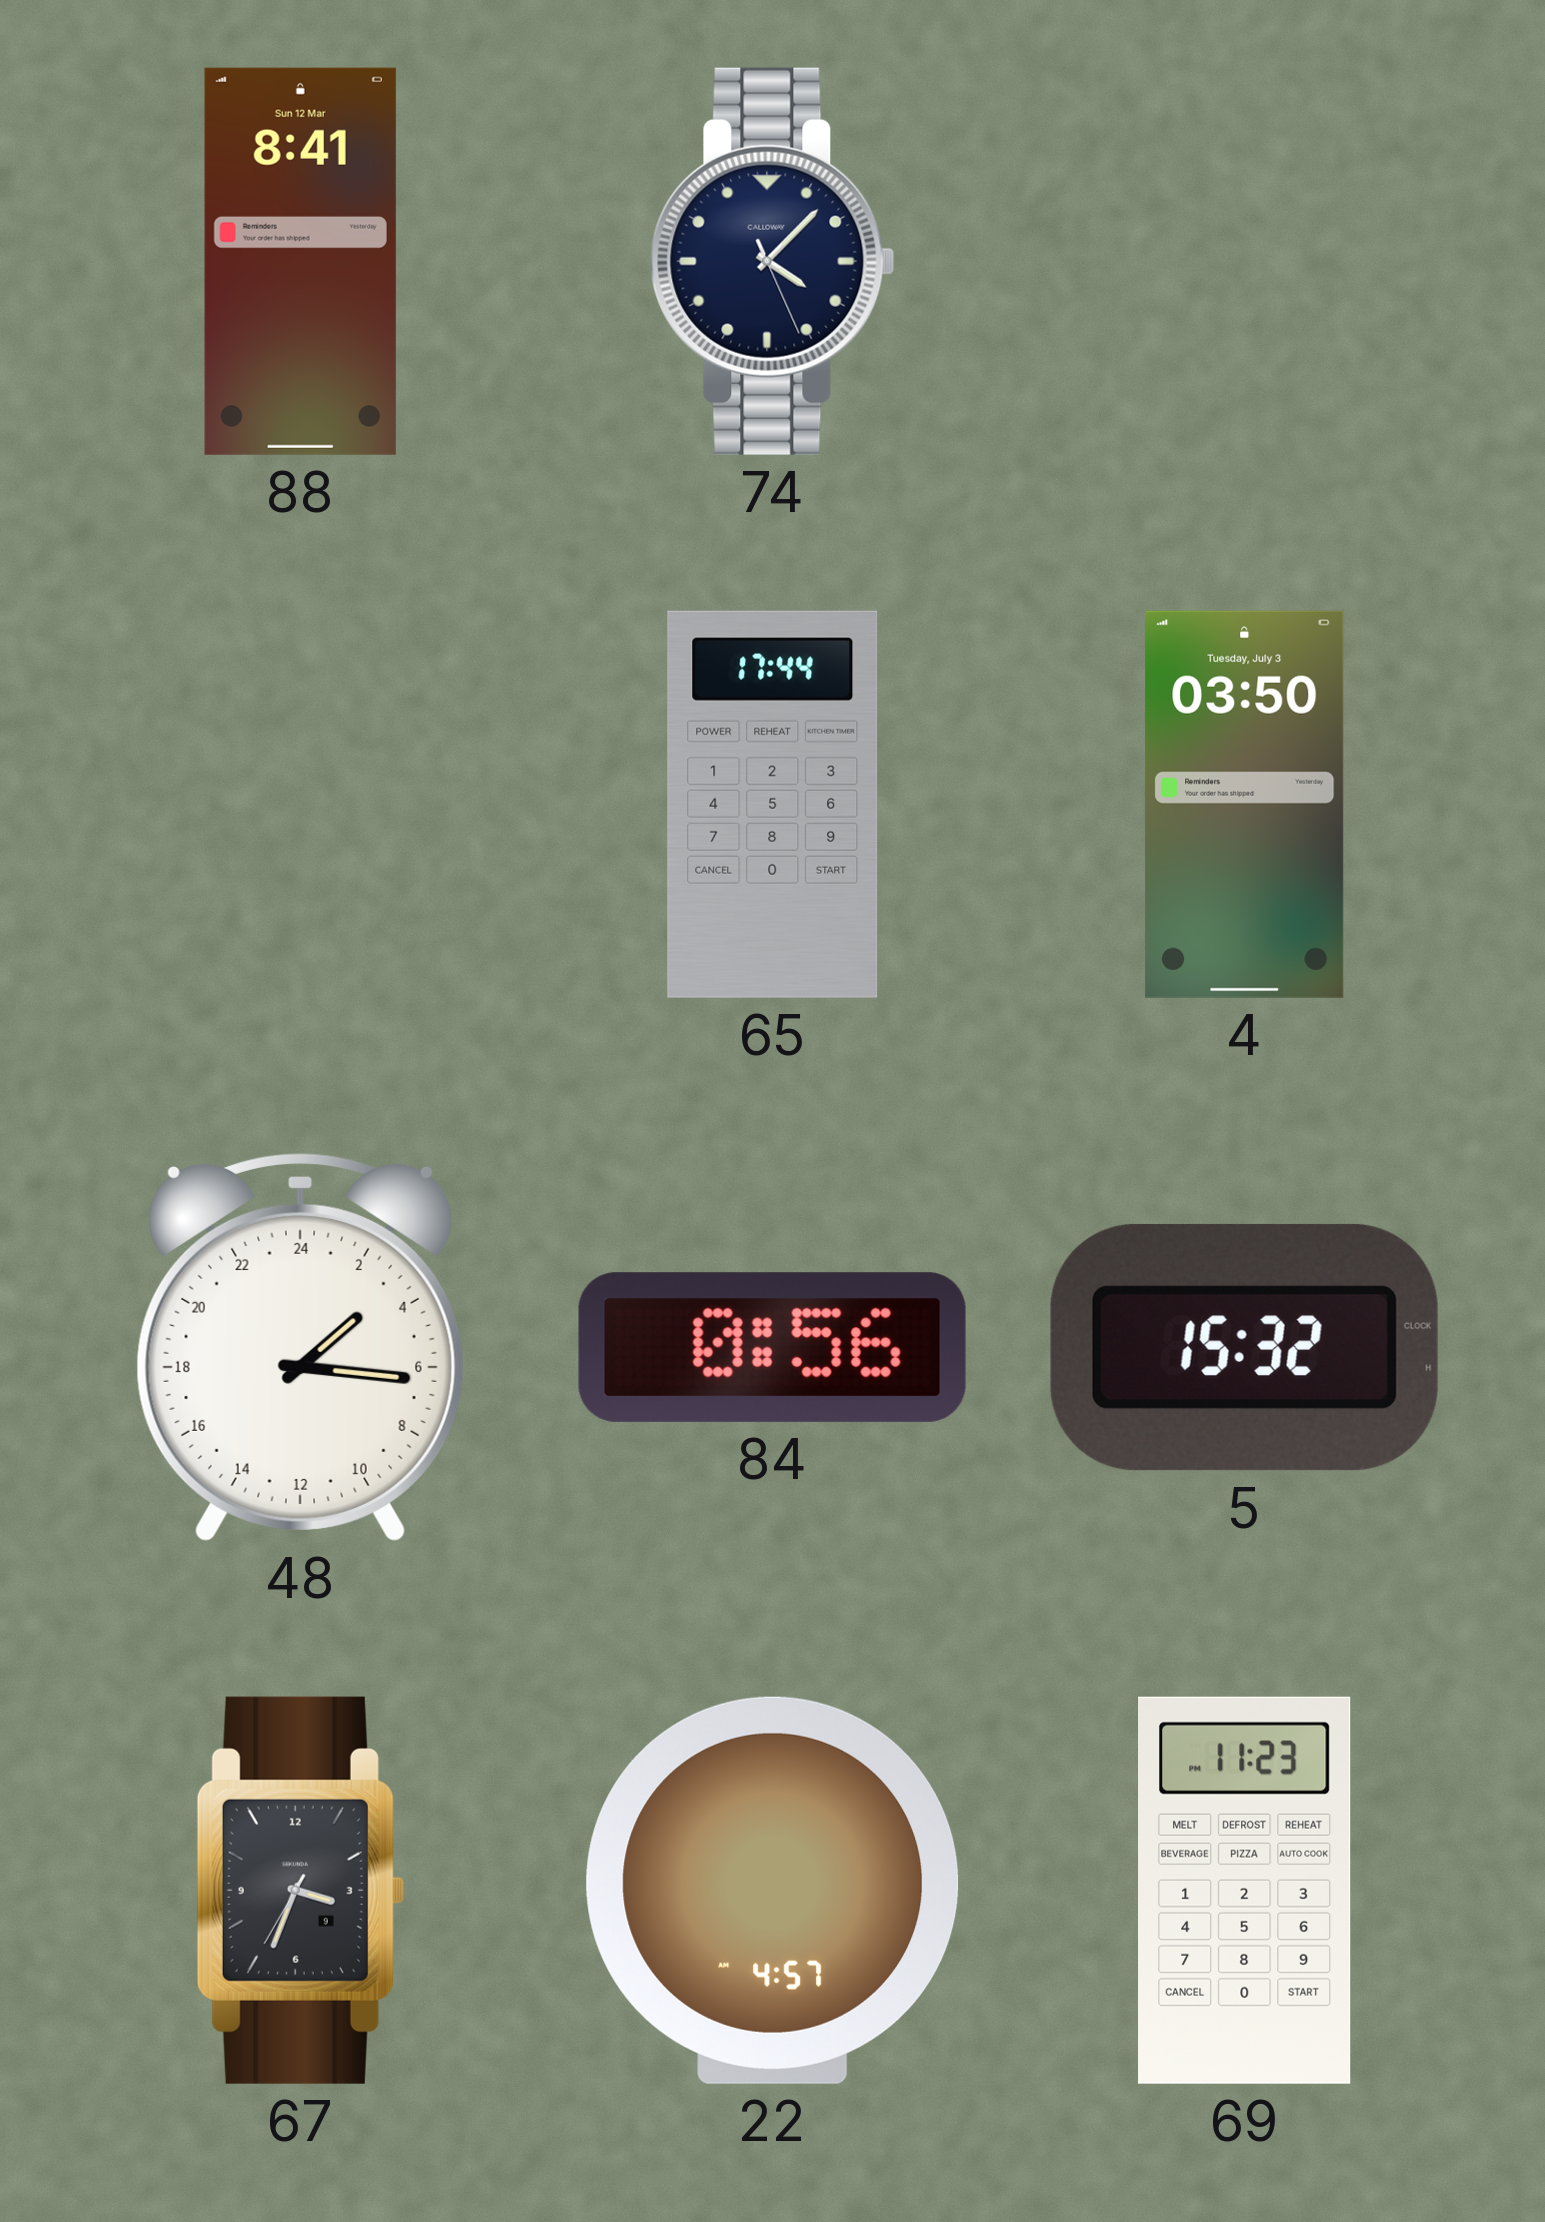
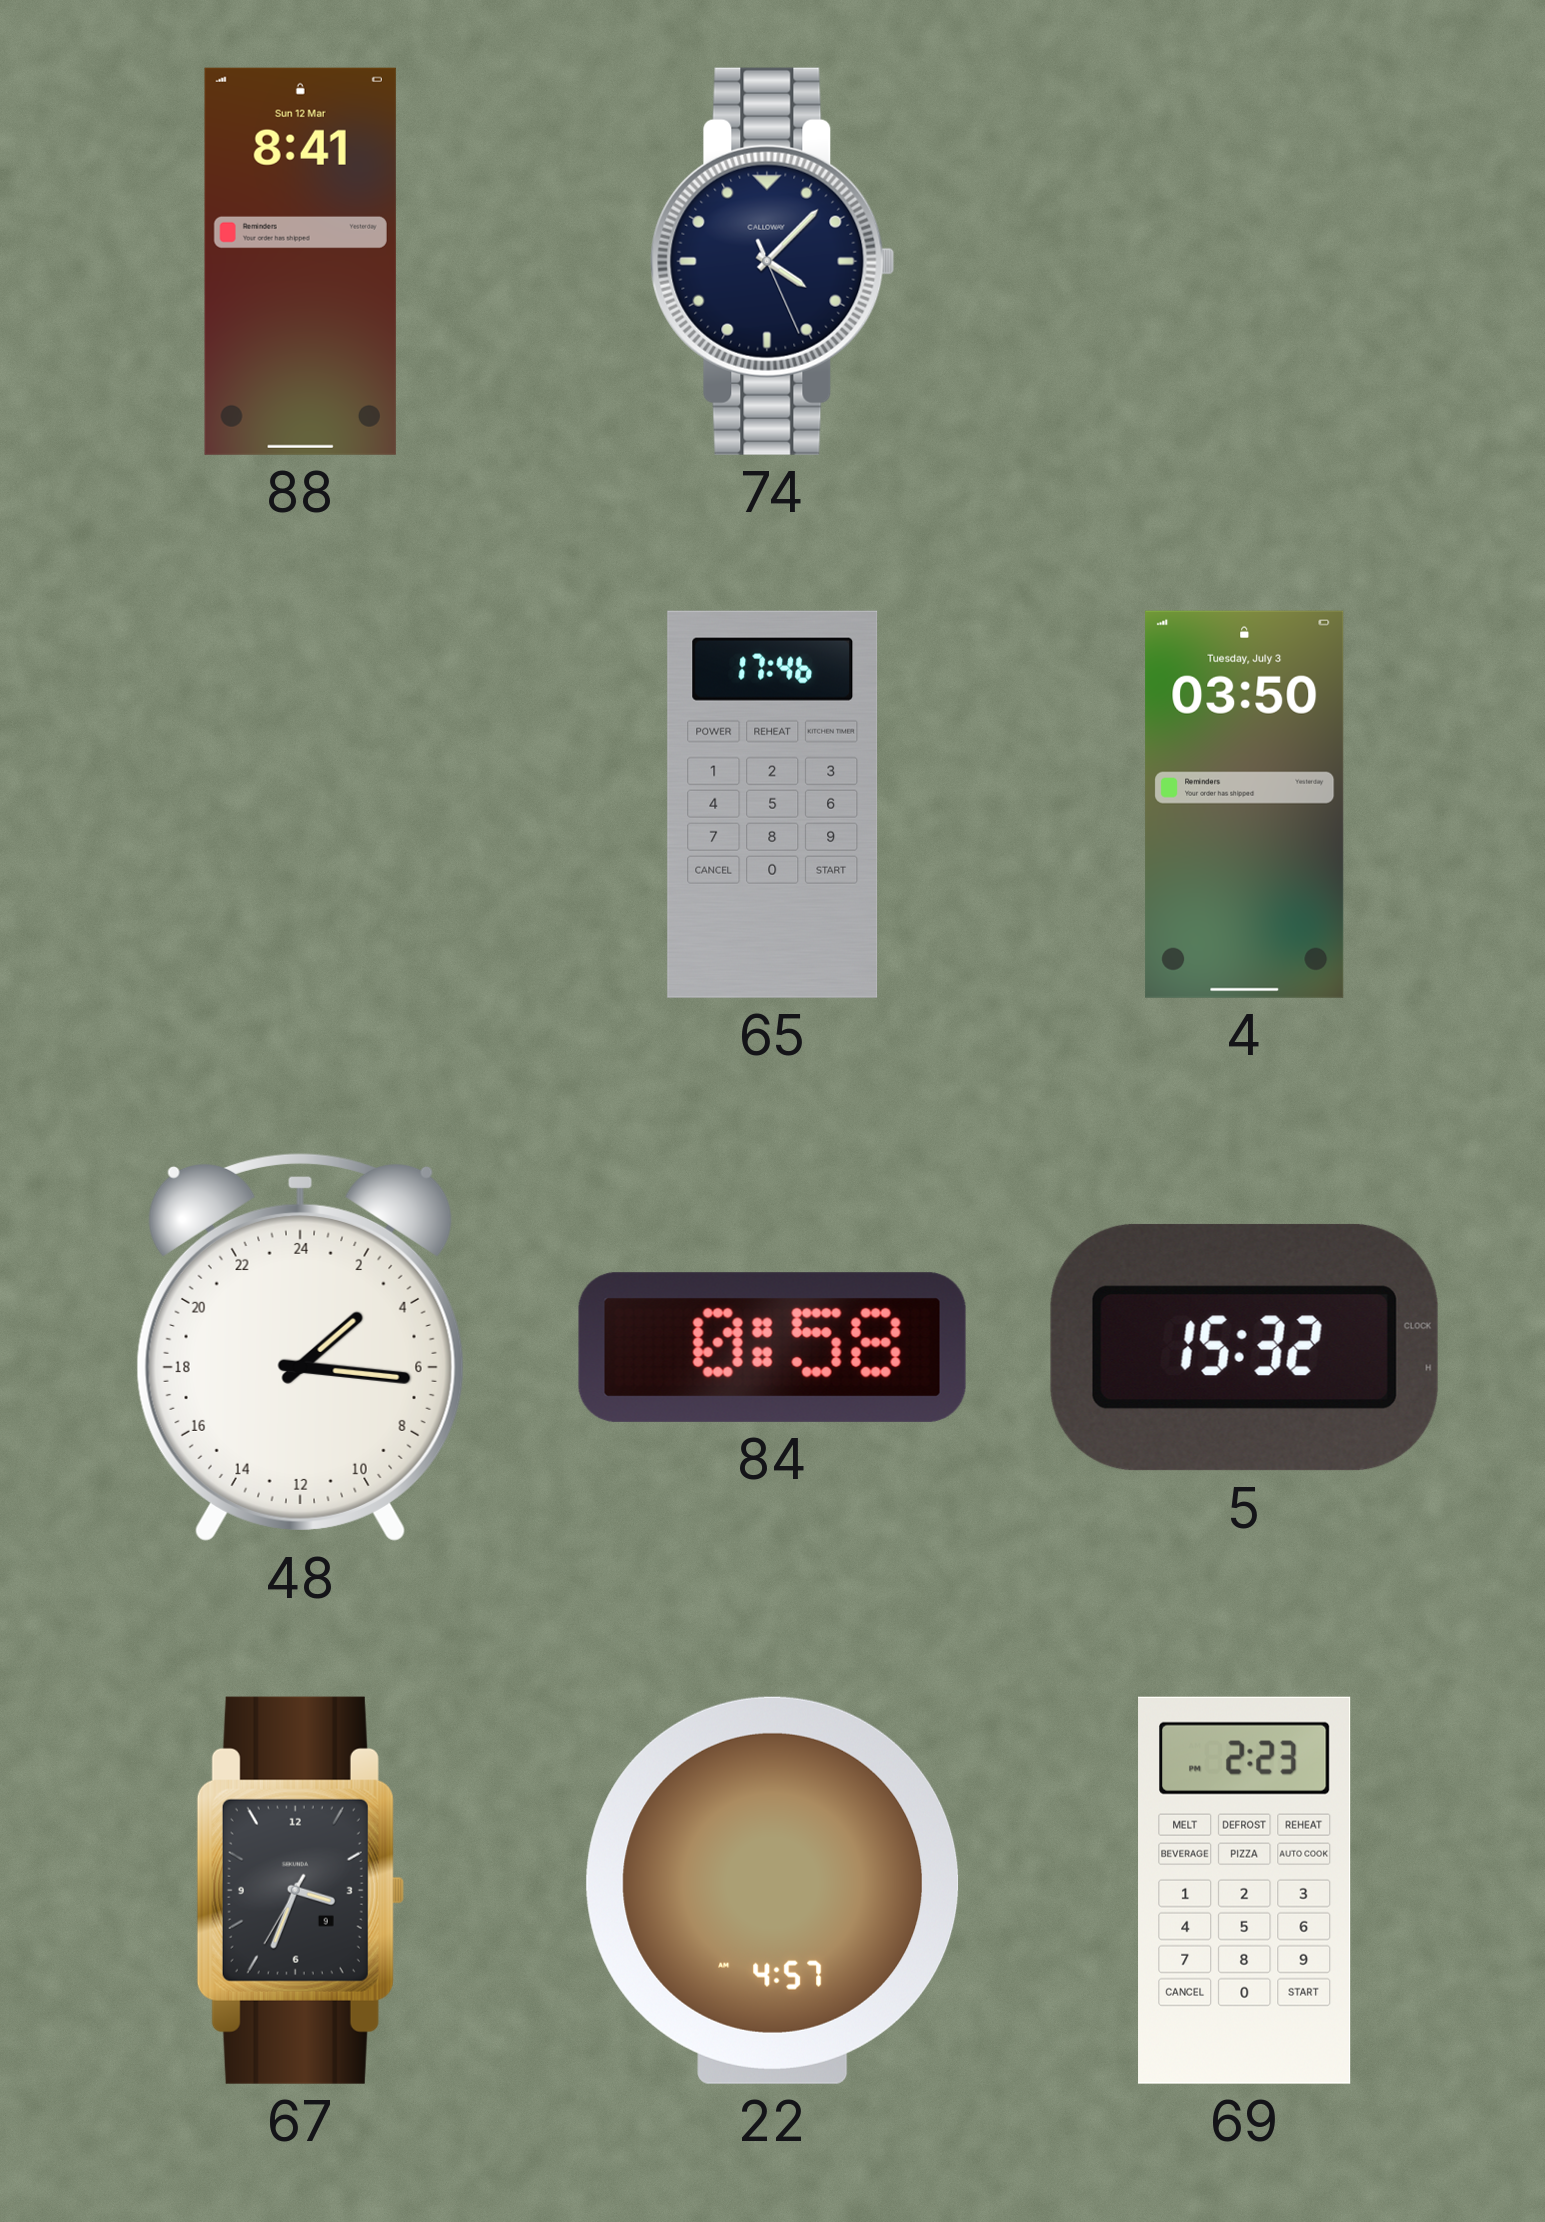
65: 17:44 -> 17:46 (773, 804)
84: 0:56 -> 0:58 (772, 1347)
69: 11:23 -> 2:23 (1245, 1890)
